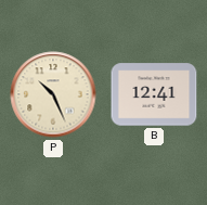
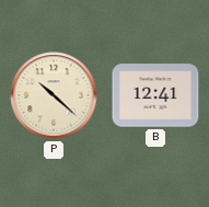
P: 10:26 -> 10:22 (54, 95)
